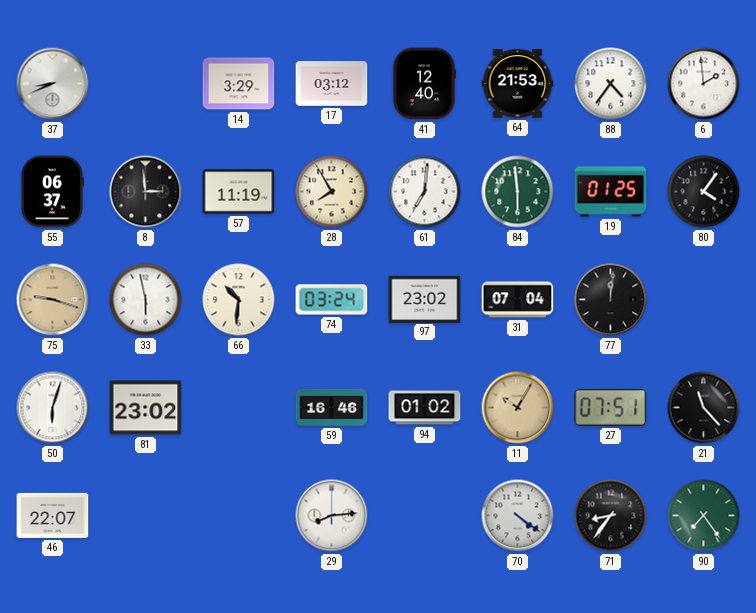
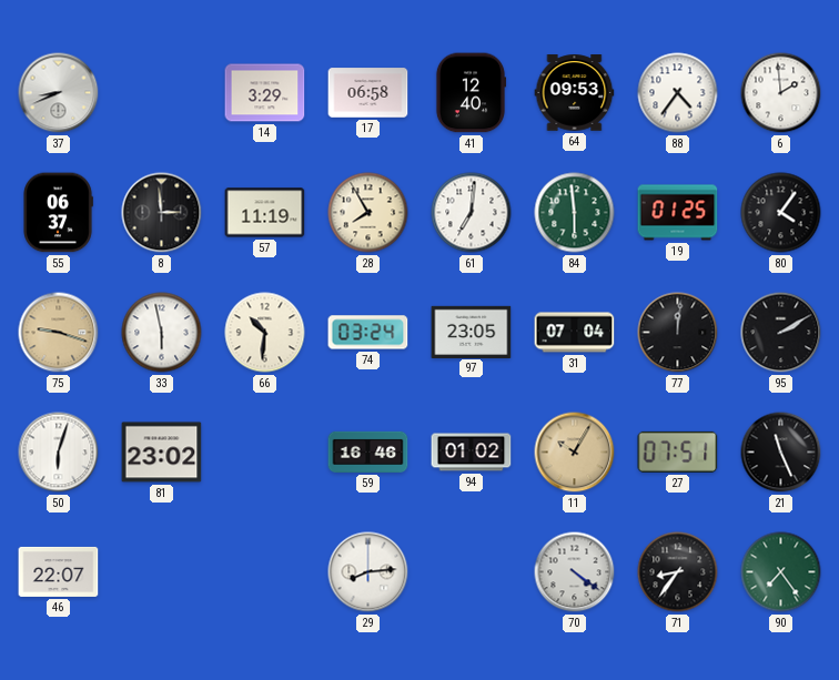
17: 03:12 -> 06:58 (368, 93)
64: 21:53 -> 09:53 (575, 93)
97: 23:02 -> 23:05 (472, 332)
95: none -> 2:10 (781, 333)
21: 11:23 -> 11:26 (781, 453)
